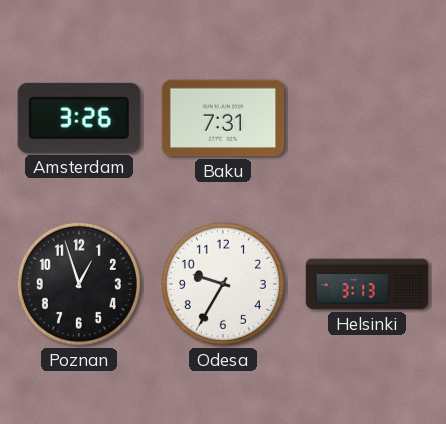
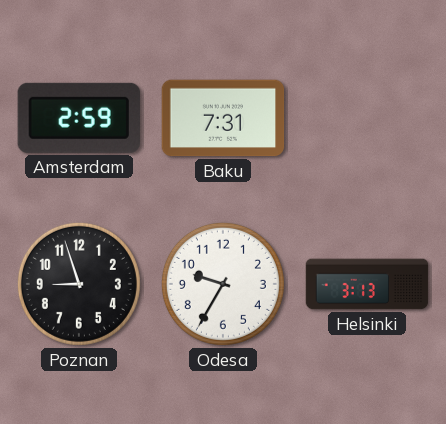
Amsterdam: 3:26 -> 2:59 (79, 118)
Poznan: 12:57 -> 8:57 (79, 284)
